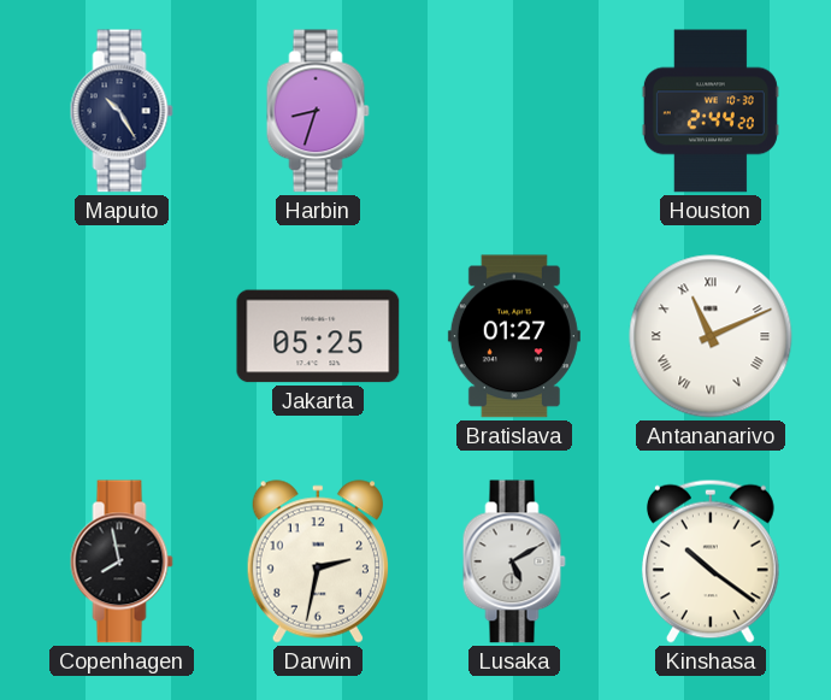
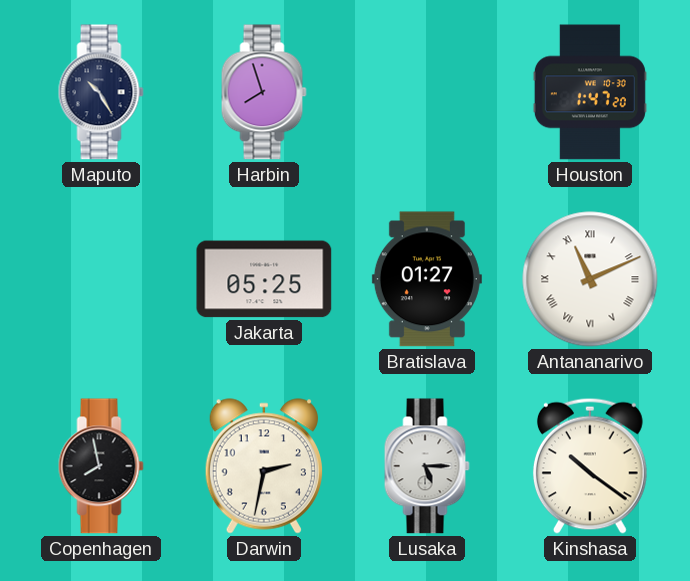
Harbin: 8:33 -> 7:57 (264, 92)
Houston: 2:44 -> 1:47 (590, 92)
Lusaka: 5:10 -> 5:15 (427, 466)
